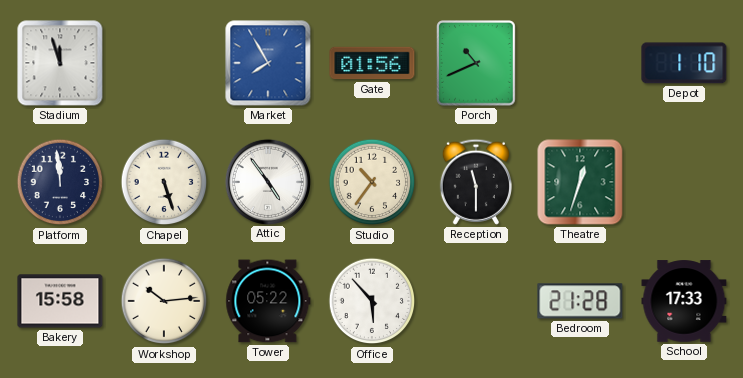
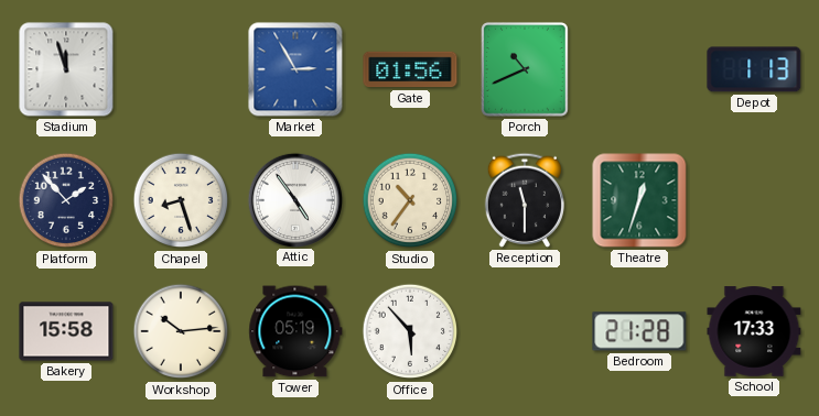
Market: 7:55 -> 2:55 (295, 69)
Depot: 1:10 -> 1:13 (754, 69)
Platform: 11:59 -> 1:53 (66, 200)
Chapel: 5:27 -> 8:27 (181, 200)
Tower: 05:22 -> 05:19 (295, 331)
